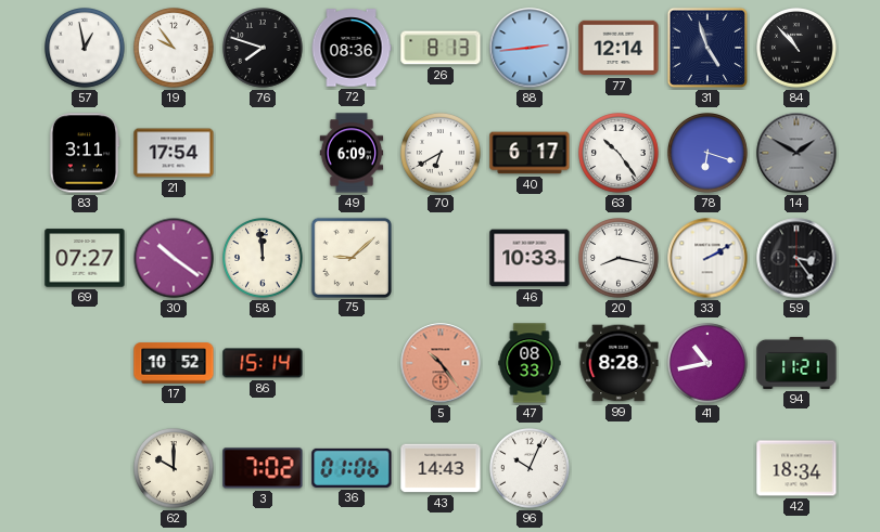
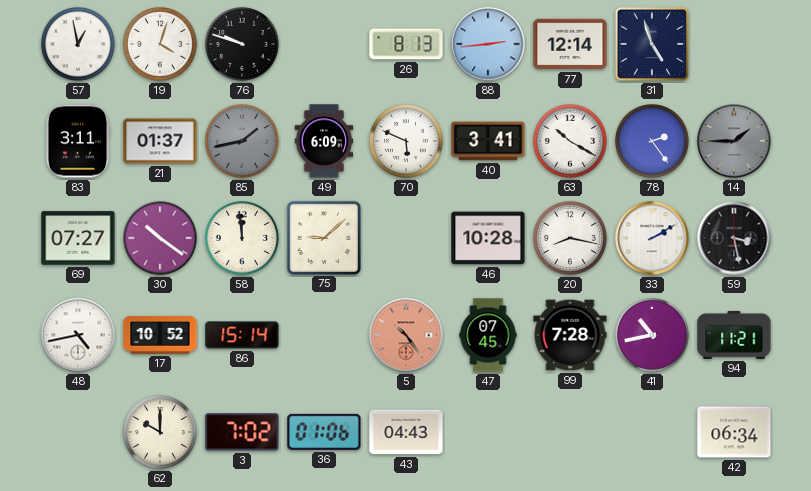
19: 9:54 -> 4:03 (161, 45)
76: 7:48 -> 9:48 (243, 45)
72: 08:36 -> none (352, 48)
84: 10:53 -> none (798, 49)
21: 17:54 -> 01:37 (160, 141)
85: none -> 1:43 (243, 142)
70: 6:40 -> 5:49 (407, 142)
40: 6:17 -> 3:41 (488, 141)
63: 10:24 -> 10:20 (571, 142)
78: 6:18 -> 2:24 (653, 142)
14: 1:50 -> 1:45 (734, 141)
46: 10:33 -> 10:28 (488, 238)
59: 3:24 -> 3:28 (734, 238)
48: none -> 4:43 (78, 335)
47: 08:33 -> 07:45 (488, 335)
99: 8:28 -> 7:28 (570, 335)
43: 14:43 -> 04:43 (406, 432)
96: 10:04 -> none (531, 469)
42: 18:34 -> 06:34 (734, 432)
